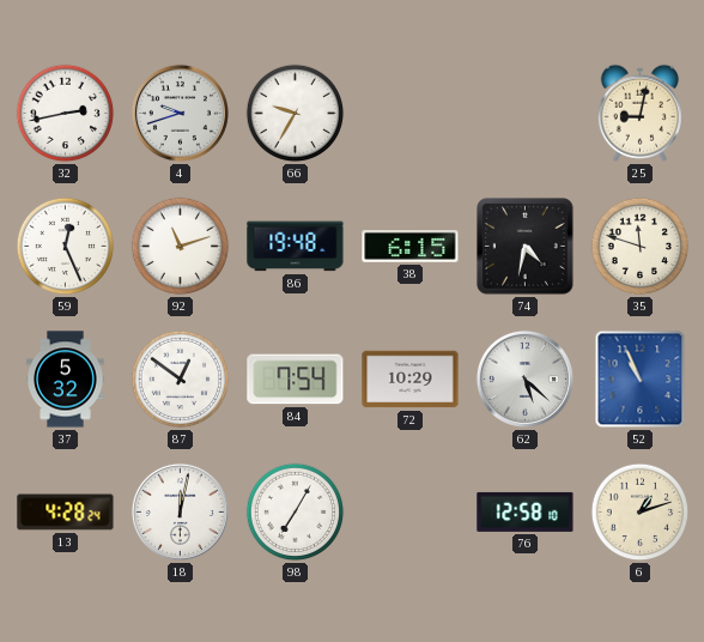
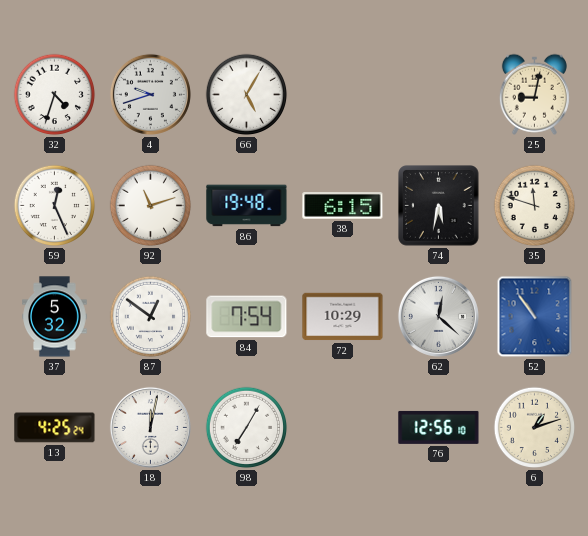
32: 2:43 -> 4:33 (55, 95)
66: 9:35 -> 5:05 (247, 95)
74: 4:32 -> 5:32 (439, 206)
62: 5:22 -> 12:22 (438, 316)
52: 10:56 -> 10:54 (535, 317)
13: 4:28 -> 4:25 (55, 428)
76: 12:58 -> 12:56 (439, 427)
